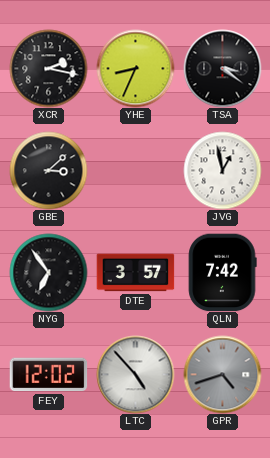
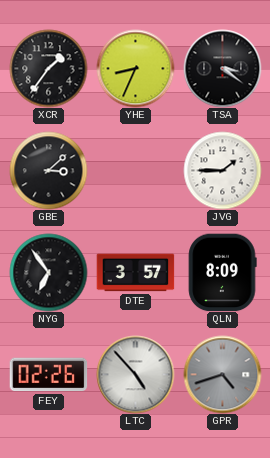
XCR: 2:17 -> 1:36 (48, 68)
JVG: 12:58 -> 1:45 (222, 170)
QLN: 7:42 -> 8:09 (222, 272)
FEY: 12:02 -> 02:26 (48, 375)
